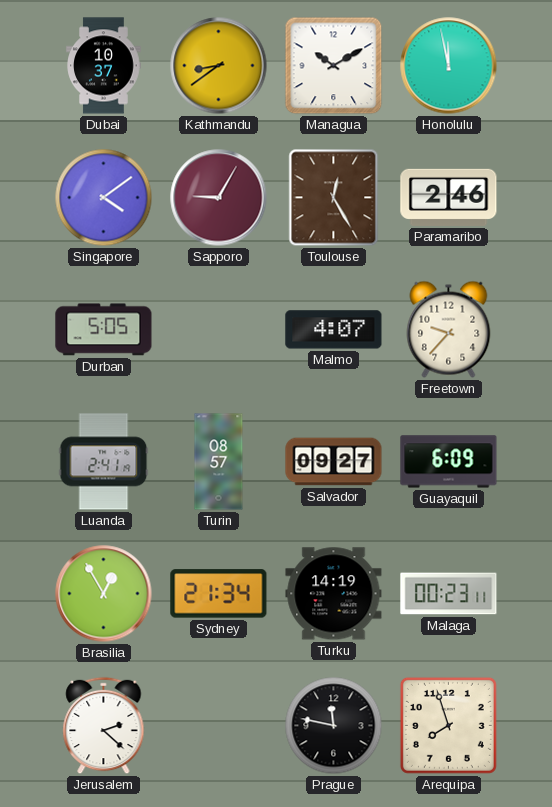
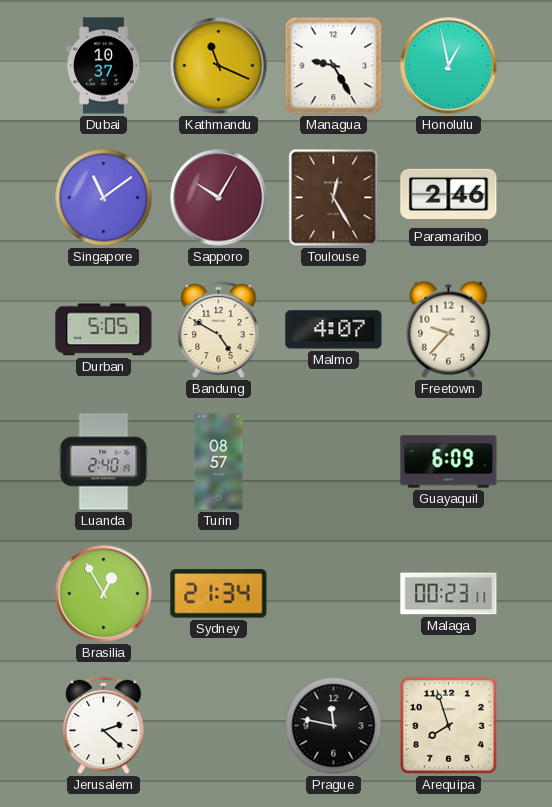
Kathmandu: 8:39 -> 11:19 (219, 66)
Managua: 10:10 -> 9:25 (334, 66)
Honolulu: 11:58 -> 12:58 (449, 66)
Singapore: 4:09 -> 11:09 (104, 198)
Sapporo: 9:05 -> 10:05 (219, 198)
Bandung: none -> 4:50 (219, 330)
Luanda: 2:41 -> 2:40 (104, 462)
Salvador: 09:27 -> none (334, 462)
Turku: 14:19 -> none (334, 594)
